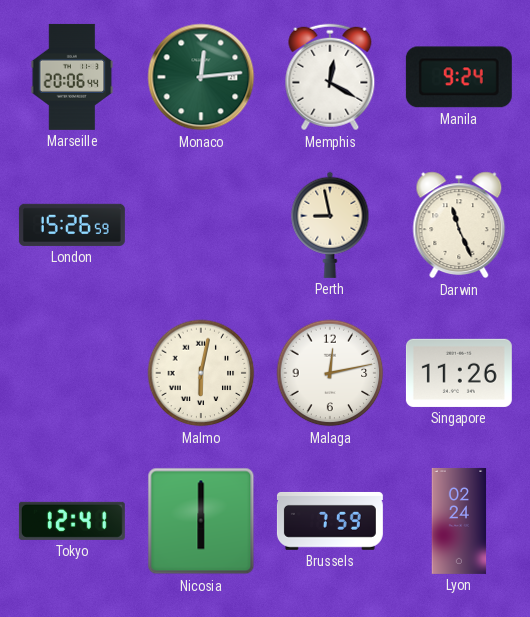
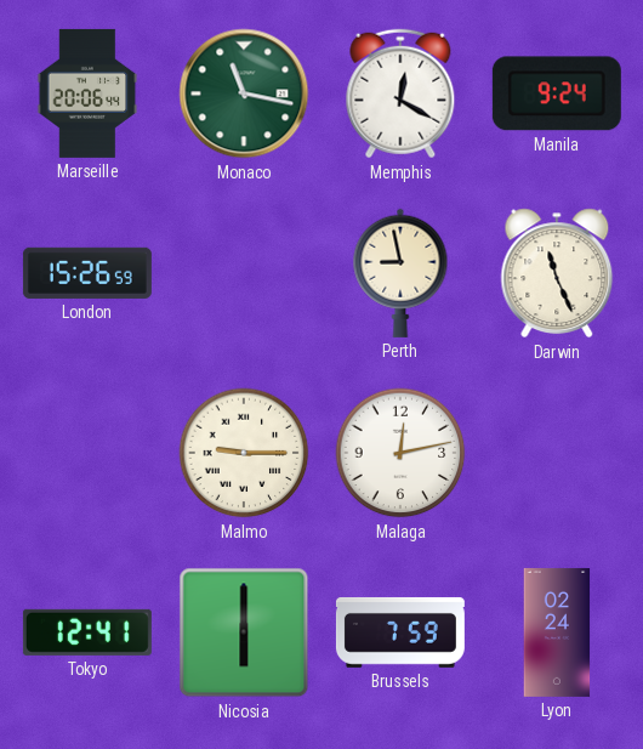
Monaco: 12:14 -> 11:17 (244, 93)
Malmo: 6:02 -> 9:15 (244, 453)
Singapore: 11:26 -> none (459, 373)
